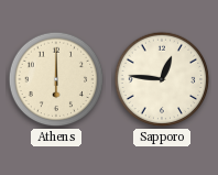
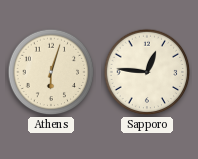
Athens: 6:00 -> 6:03 (51, 72)
